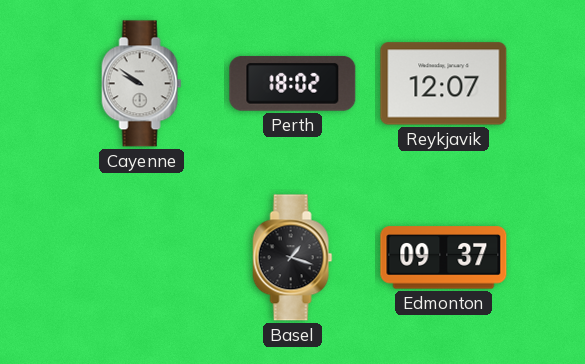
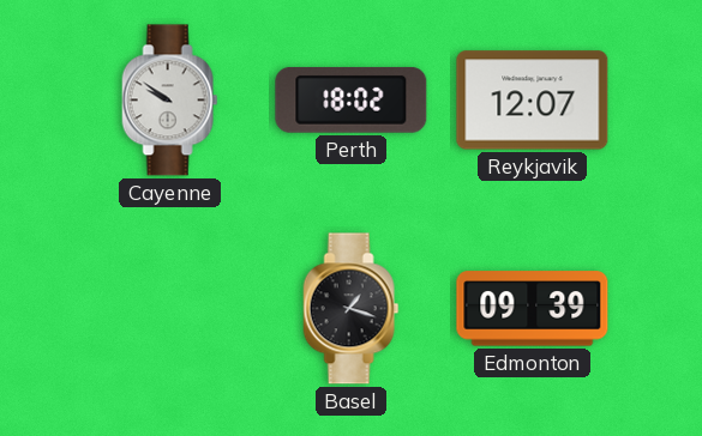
Edmonton: 09:37 -> 09:39 (533, 309)
